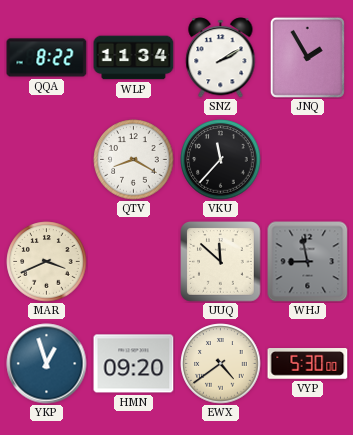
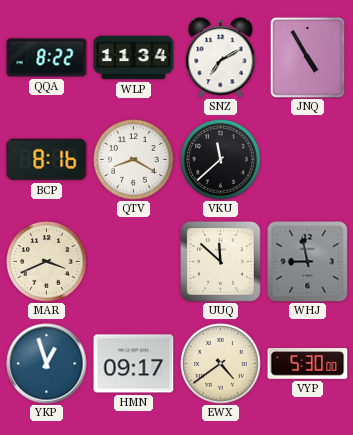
SNZ: 2:10 -> 7:10 (221, 58)
JNQ: 1:55 -> 4:55 (307, 57)
BCP: none -> 8:16 (47, 160)
VKU: 11:37 -> 11:38 (221, 160)
HMN: 09:20 -> 09:17 (134, 364)
